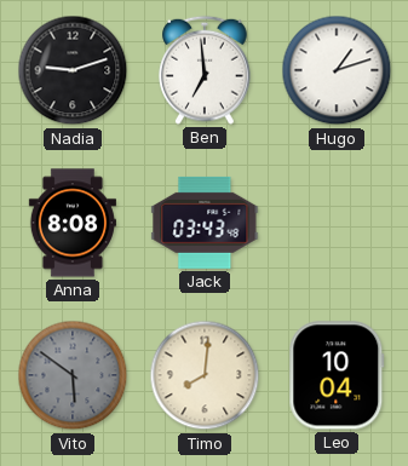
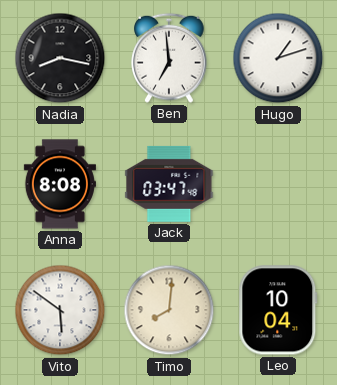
Nadia: 9:12 -> 8:17 (60, 58)
Jack: 03:43 -> 03:47 (169, 184)
Vito dial: grey -> white (60, 310)
